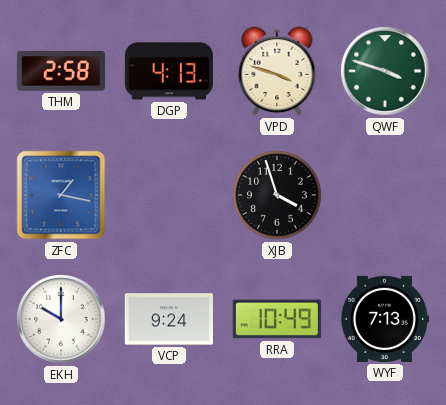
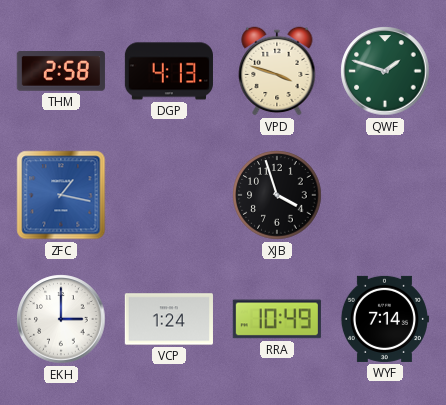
QWF: 3:48 -> 1:48 (385, 71)
EKH: 10:00 -> 3:00 (61, 319)
VCP: 9:24 -> 1:24 (169, 319)
WYF: 7:13 -> 7:14 (384, 319)
